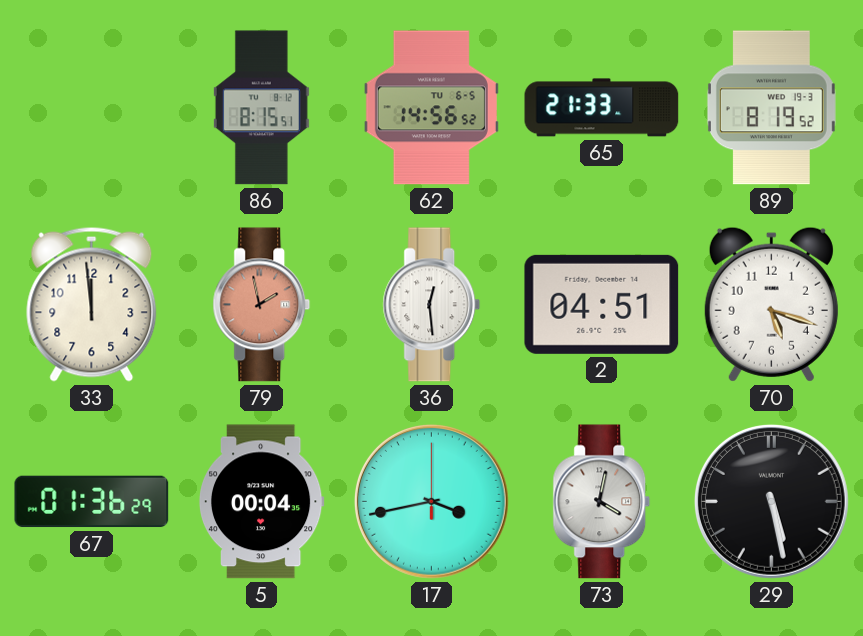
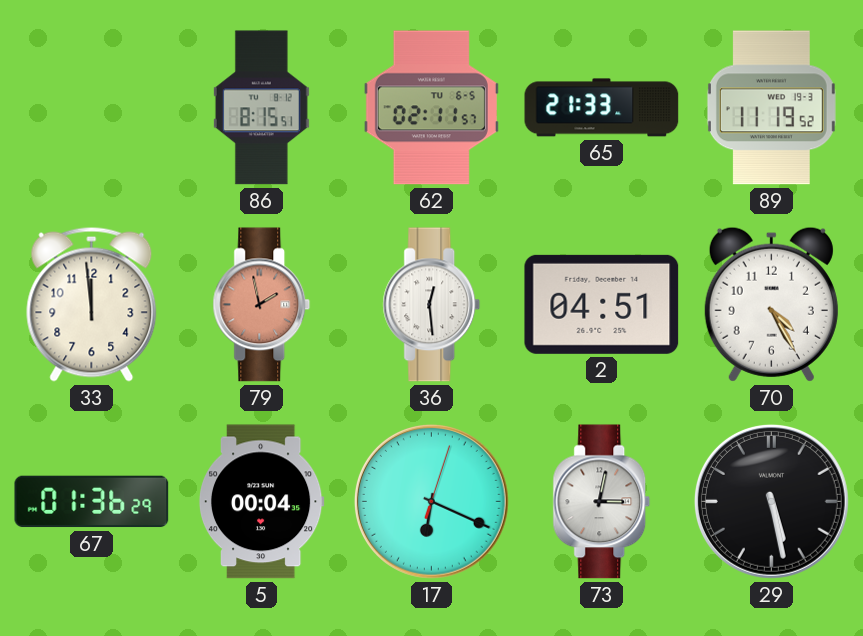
62: 14:56 -> 02:11 (431, 108)
89: 8:19 -> 11:19 (771, 108)
70: 5:18 -> 4:25 (771, 304)
17: 3:43 -> 6:19 (431, 501)
73: 4:02 -> 3:02 (602, 502)
